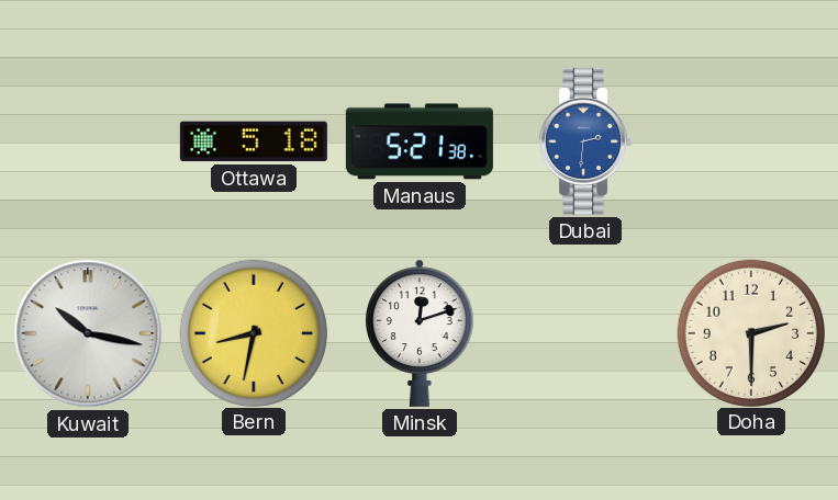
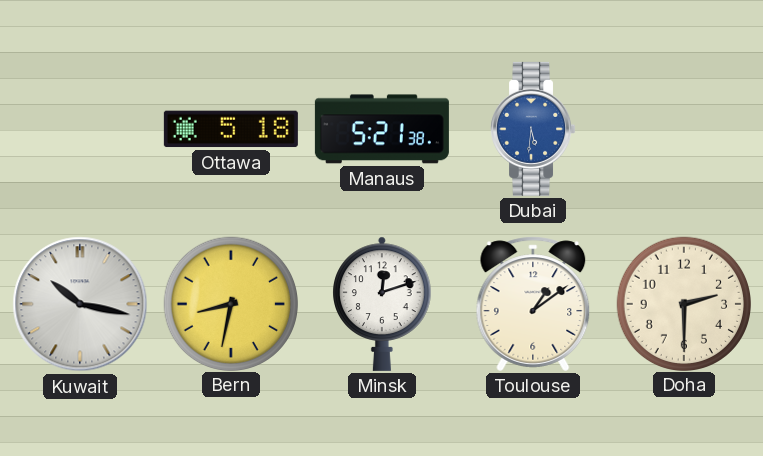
Dubai: 2:31 -> 5:31 (533, 129)
Toulouse: none -> 1:09 (533, 304)
